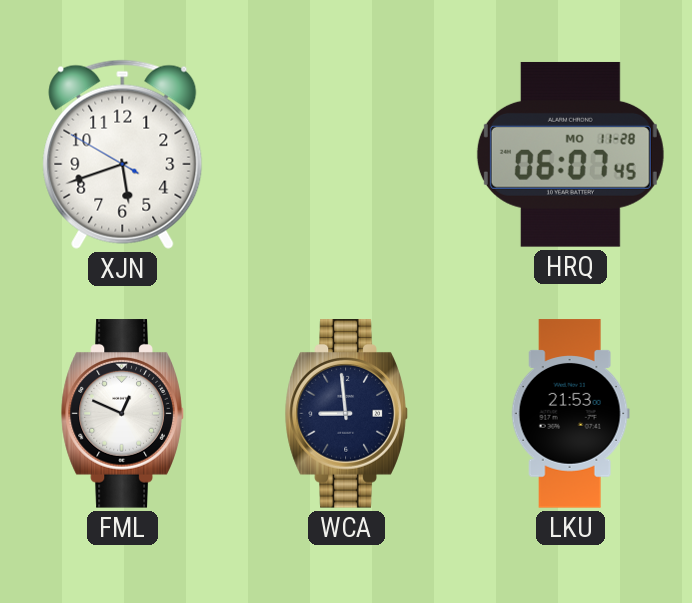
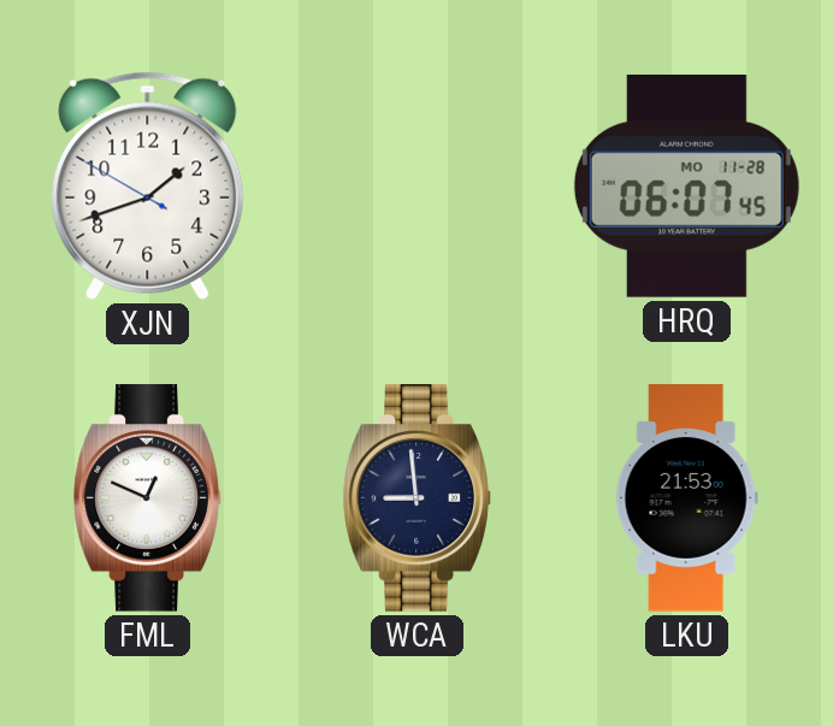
XJN: 5:41 -> 1:41 (148, 185)
